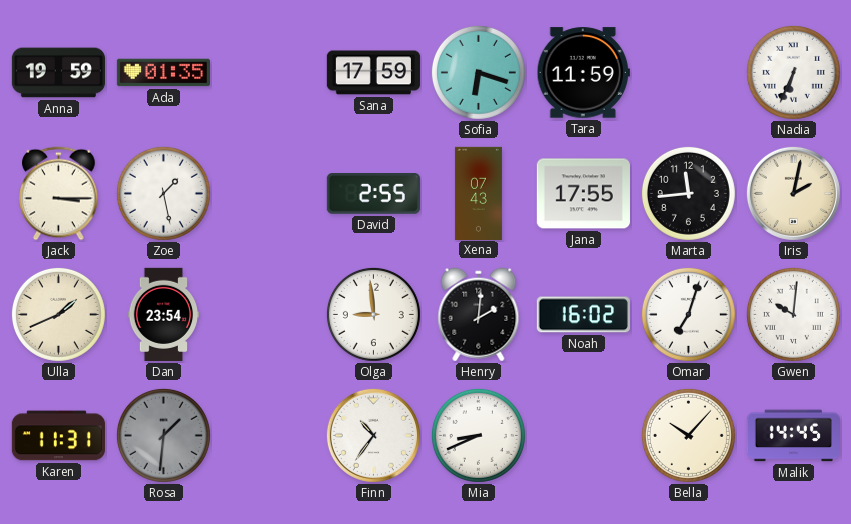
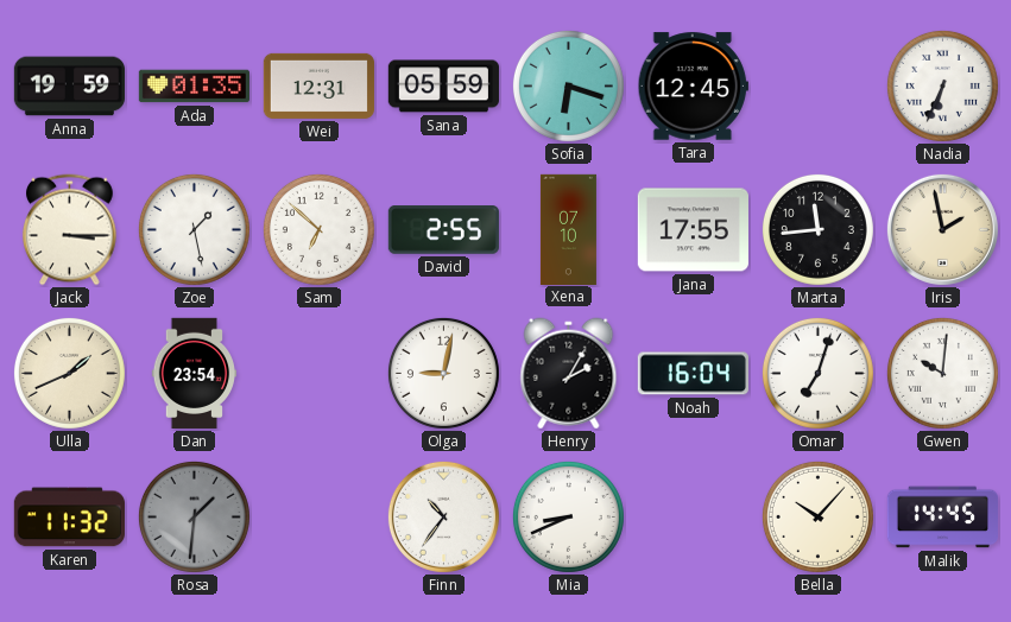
Wei: none -> 12:31 (318, 85)
Sana: 17:59 -> 05:59 (443, 87)
Tara: 11:59 -> 12:45 (693, 87)
Sam: none -> 6:52 (318, 229)
Xena: 07:43 -> 07:10 (568, 229)
Iris: 2:02 -> 1:58 (942, 229)
Olga: 8:59 -> 9:02 (443, 373)
Henry: 2:01 -> 2:05 (569, 374)
Noah: 16:02 -> 16:04 (693, 374)
Karen: 11:31 -> 11:32 (69, 518)
